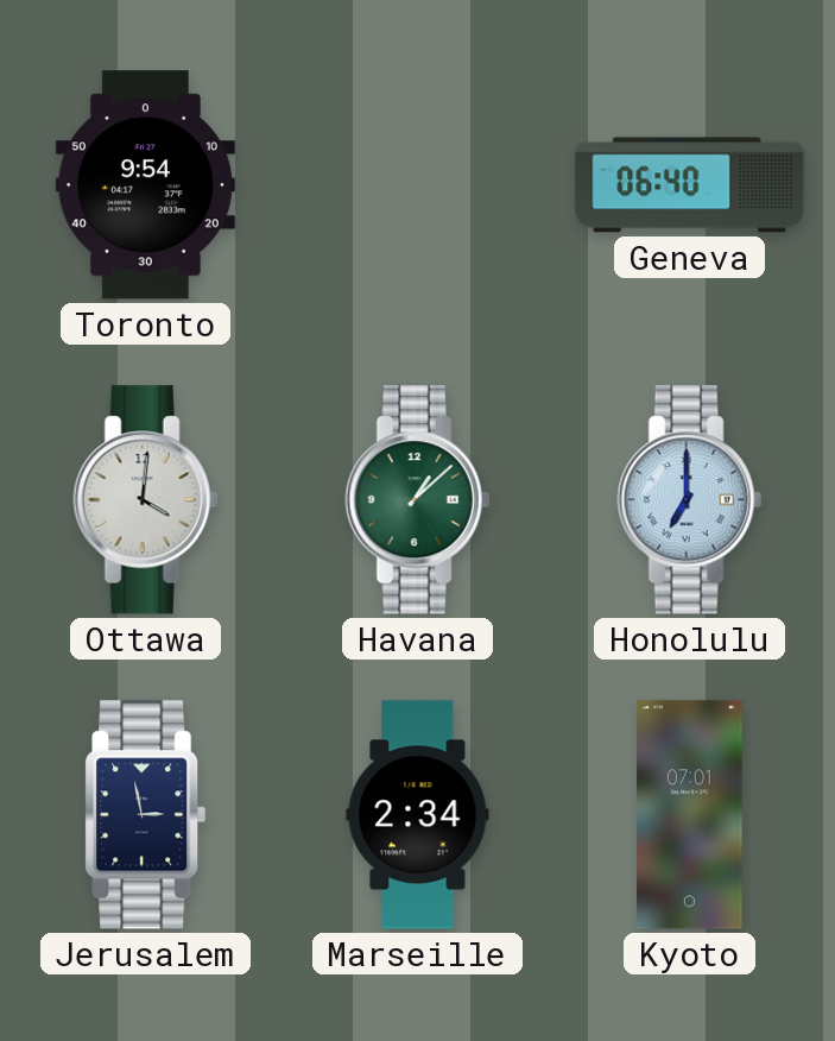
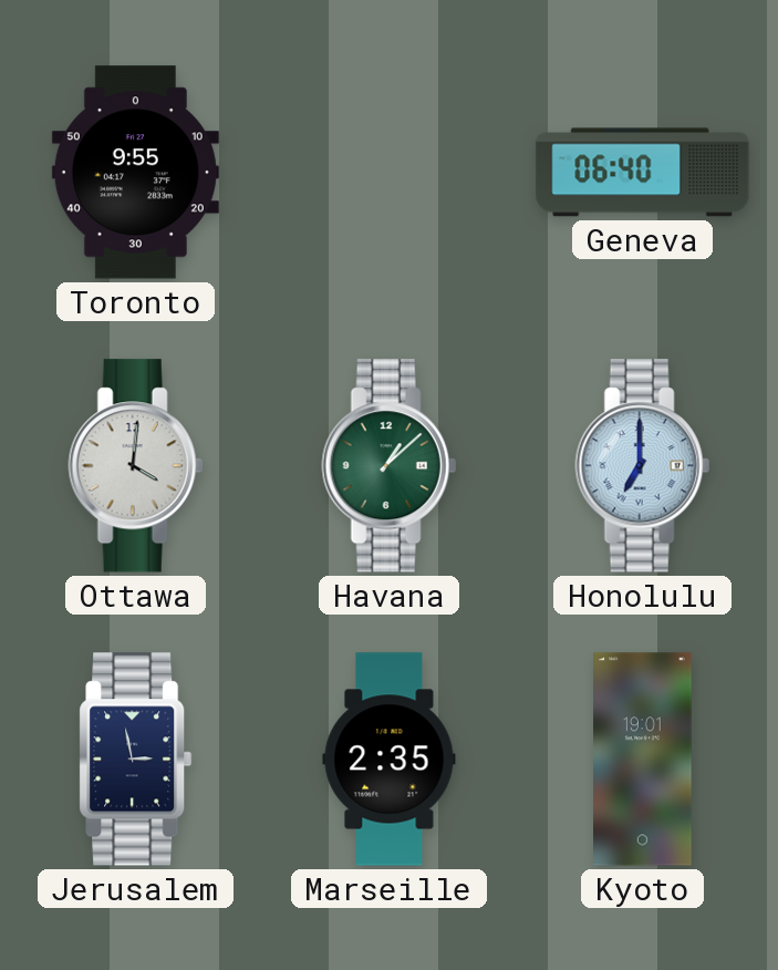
Toronto: 9:54 -> 9:55 (135, 173)
Marseille: 2:34 -> 2:35 (390, 760)
Kyoto: 07:01 -> 19:01 (643, 760)
